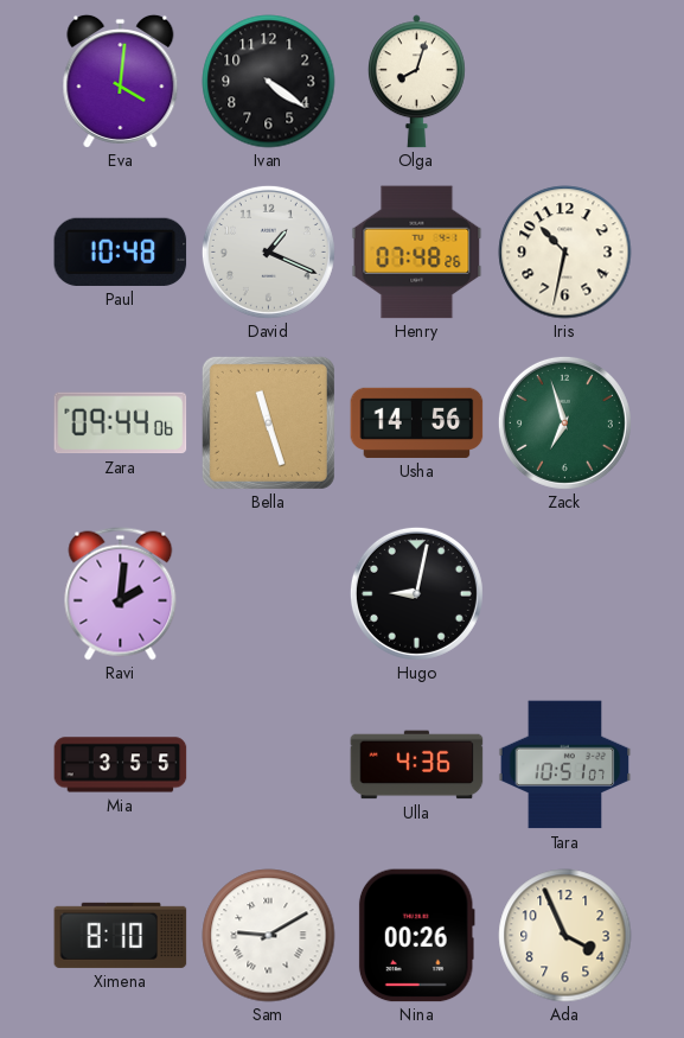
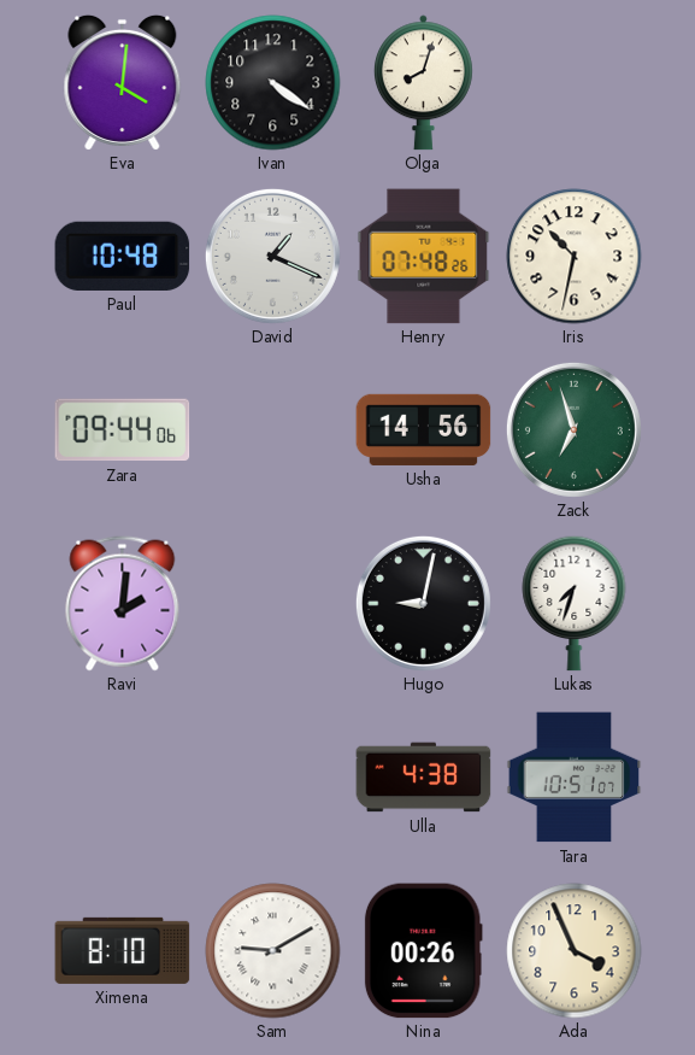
Bella: 11:27 -> none (268, 422)
Lukas: none -> 7:33 (575, 603)
Mia: 3:55 -> none (121, 765)
Ulla: 4:36 -> 4:38 (424, 778)
